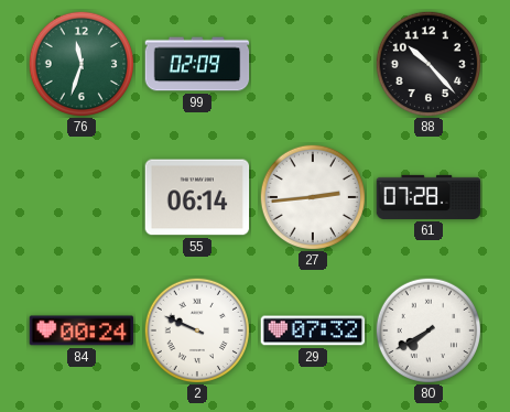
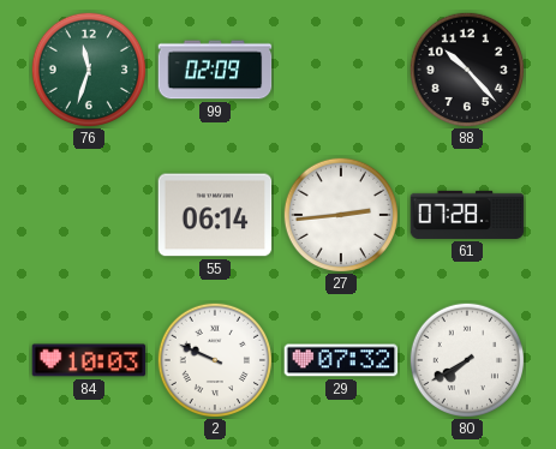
84: 00:24 -> 10:03 (89, 360)
